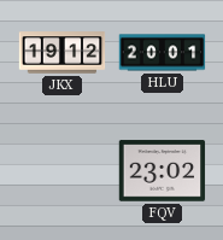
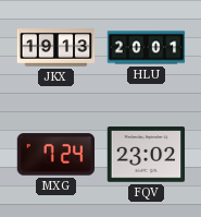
JKX: 19:12 -> 19:13 (56, 48)
MXG: none -> 7:24 (56, 155)
